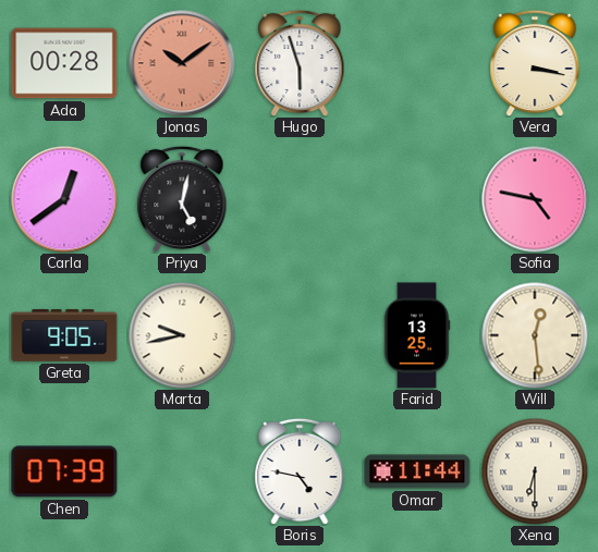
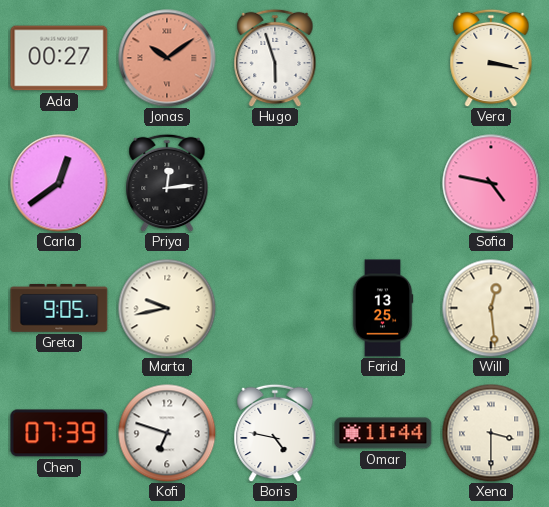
Ada: 00:28 -> 00:27 (59, 58)
Priya: 5:02 -> 12:14 (167, 183)
Kofi: none -> 6:48 (167, 433)
Xena: 6:30 -> 3:30 (491, 433)
